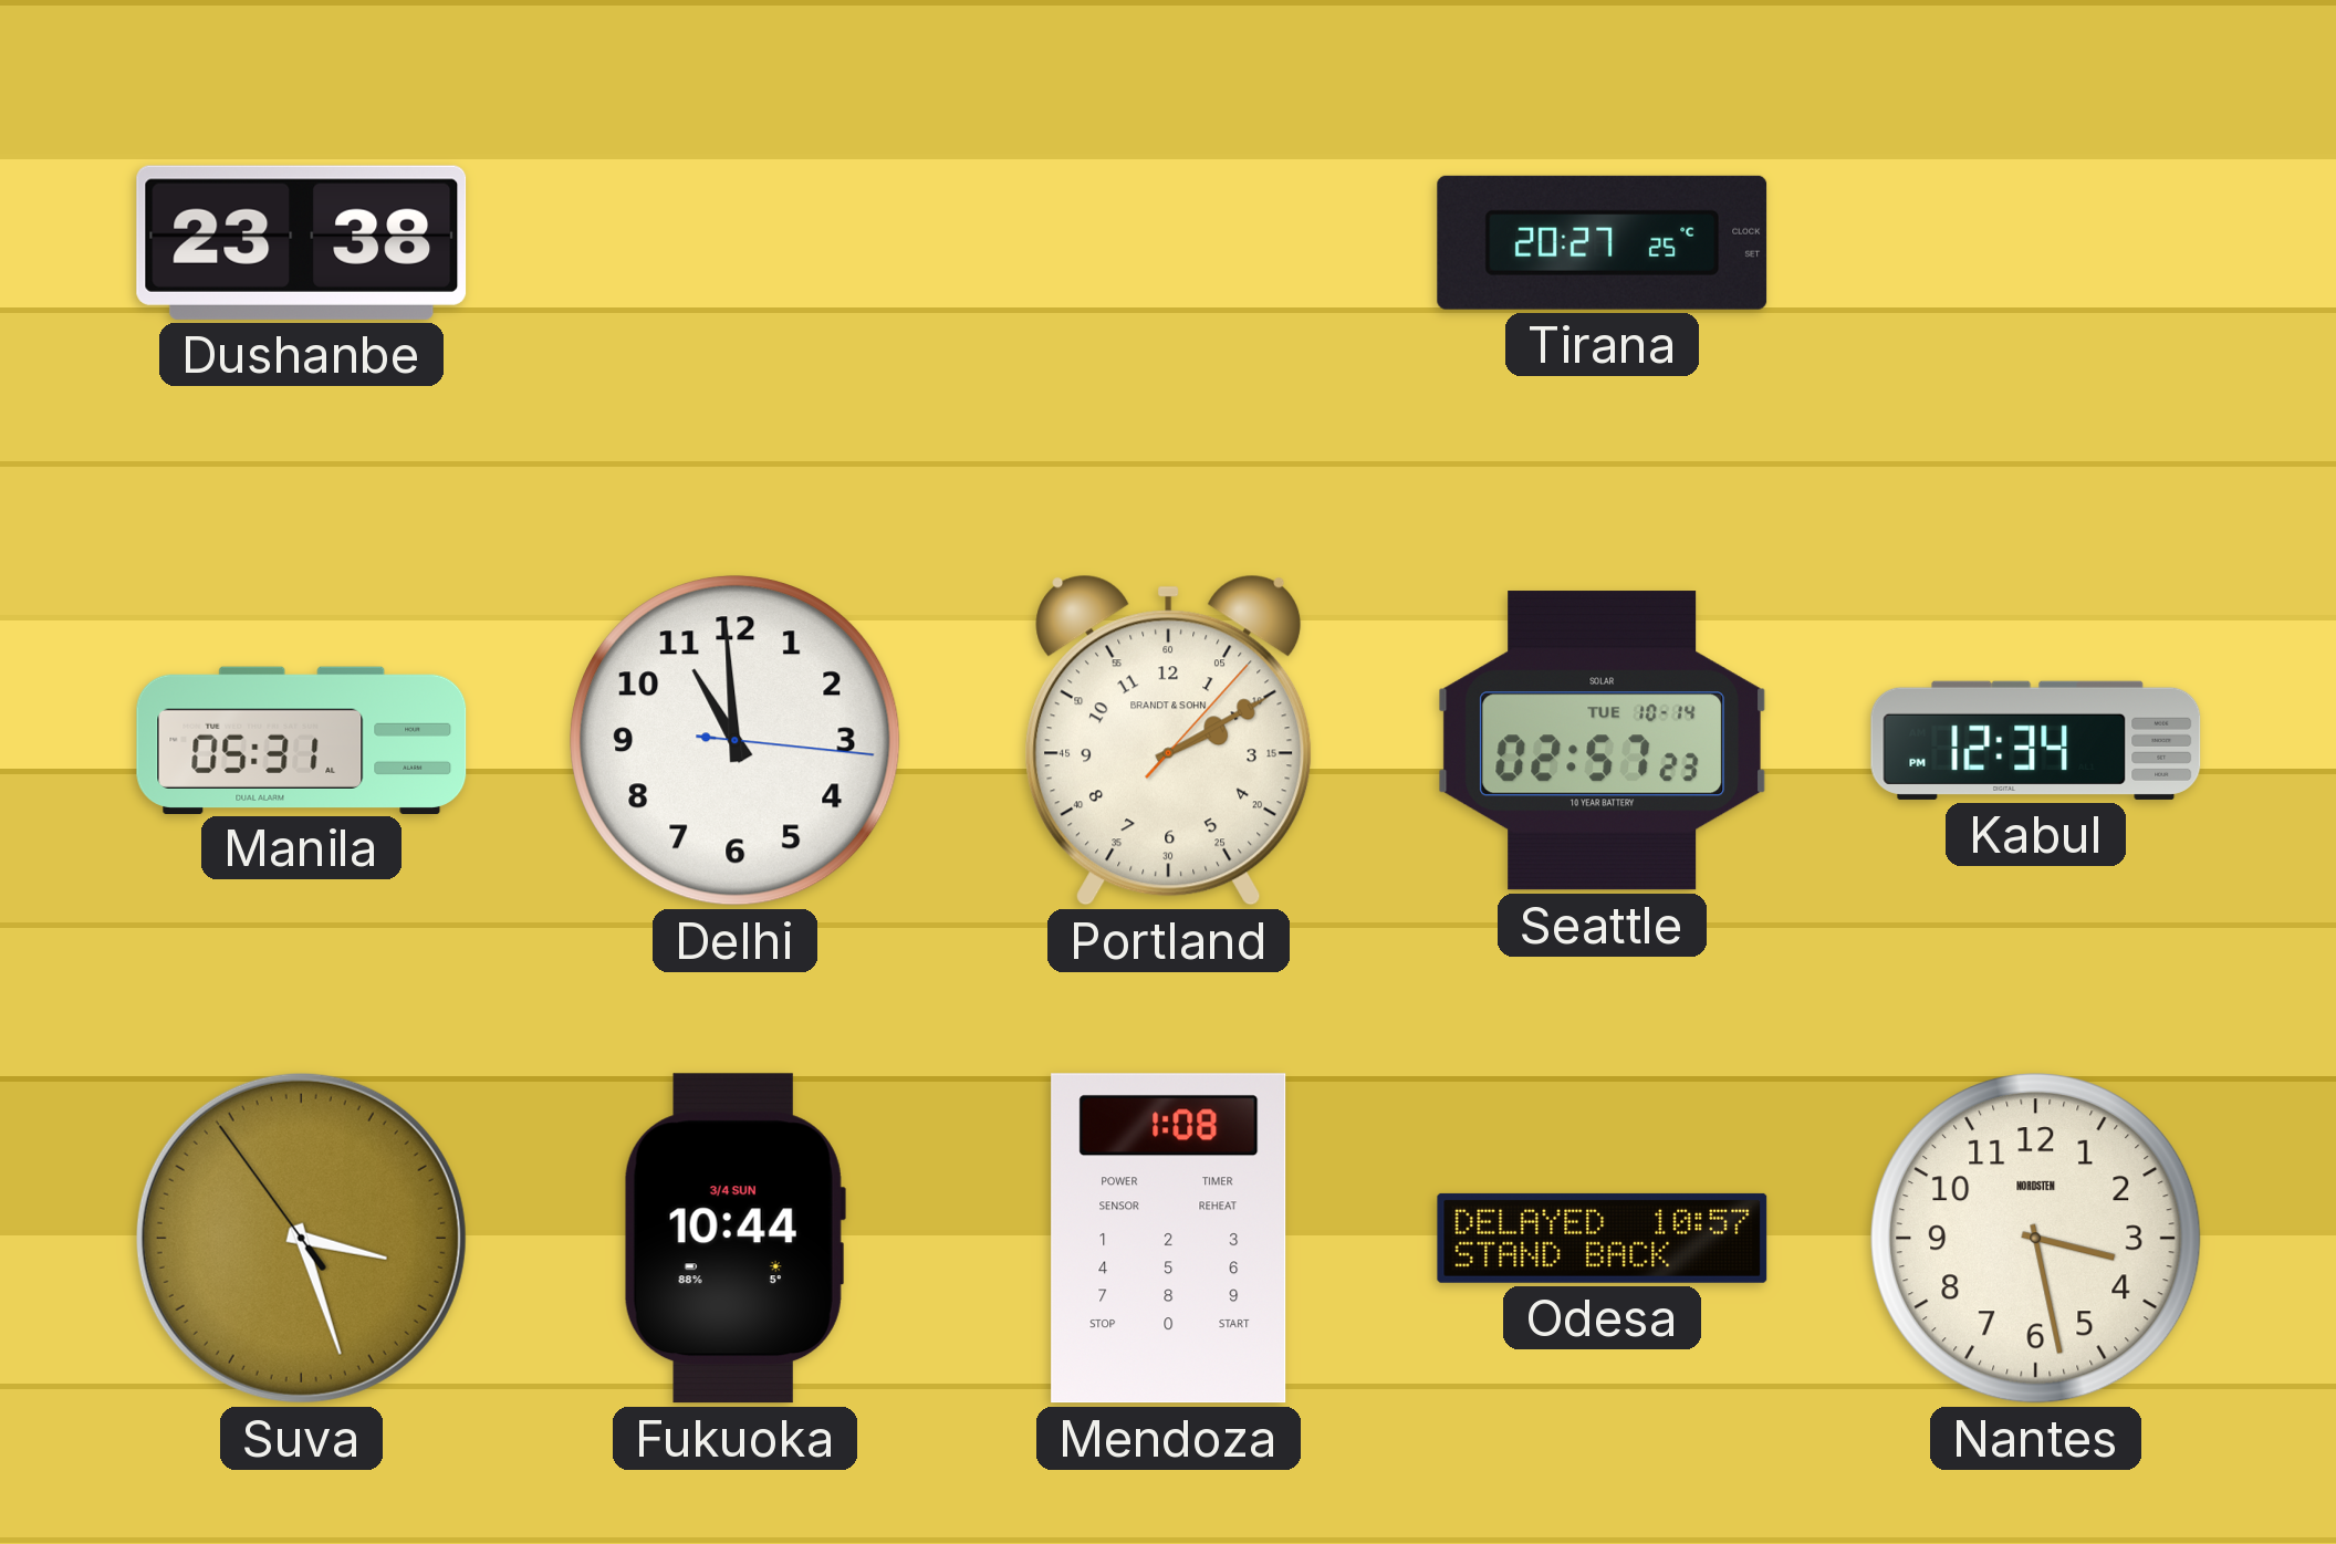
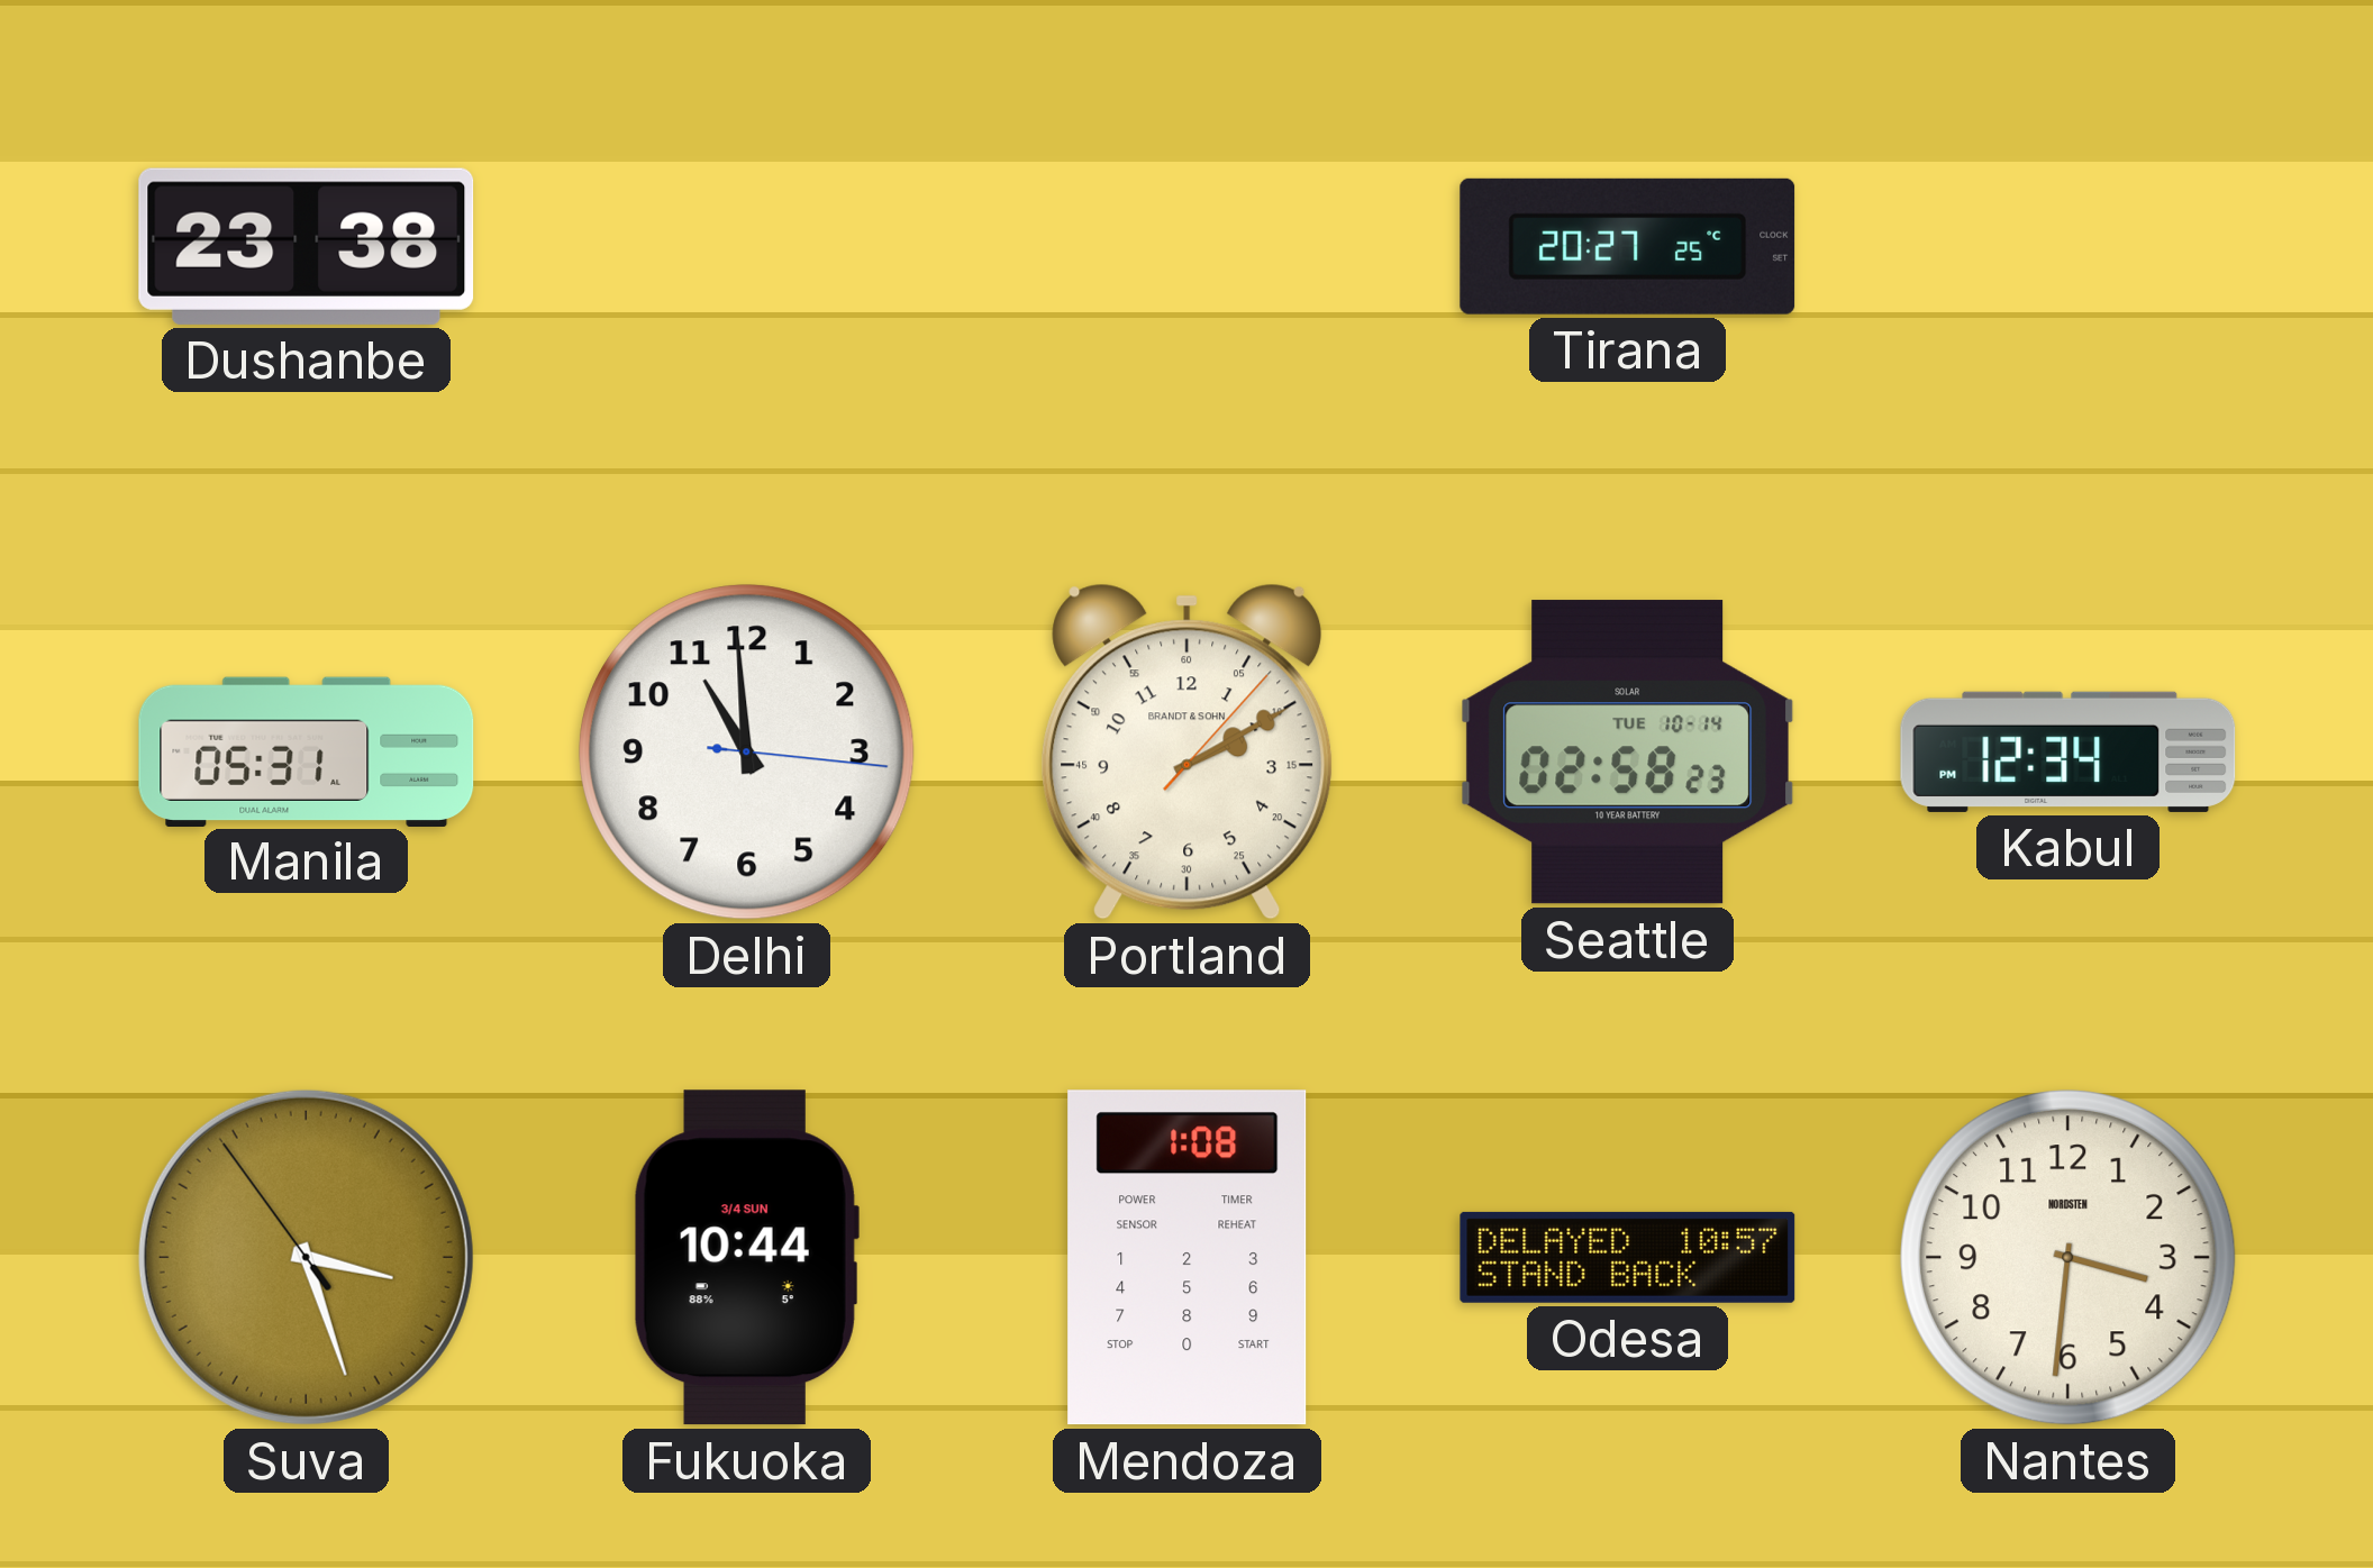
Seattle: 02:57 -> 02:58 (1628, 753)
Nantes: 3:28 -> 3:31 (2069, 1258)
